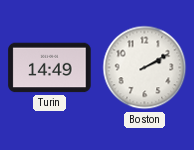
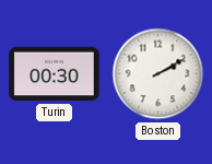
Turin: 14:49 -> 00:30 (55, 74)
